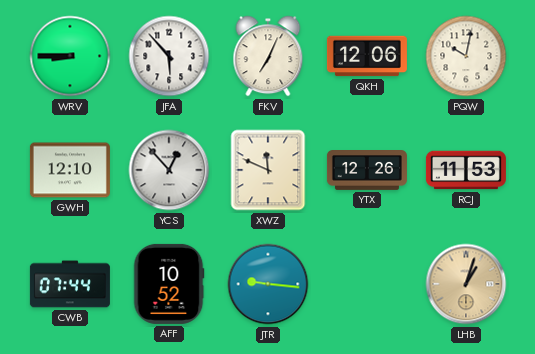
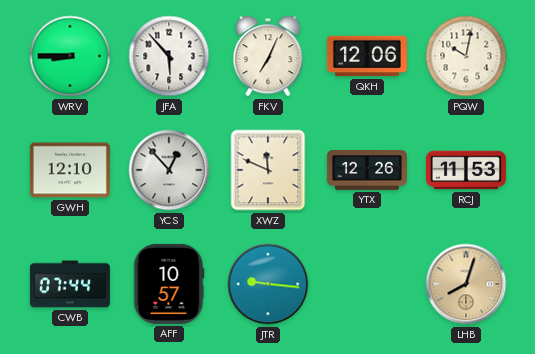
AFF: 10:52 -> 10:57 (169, 284)
LHB: 1:03 -> 8:03 (466, 284)
